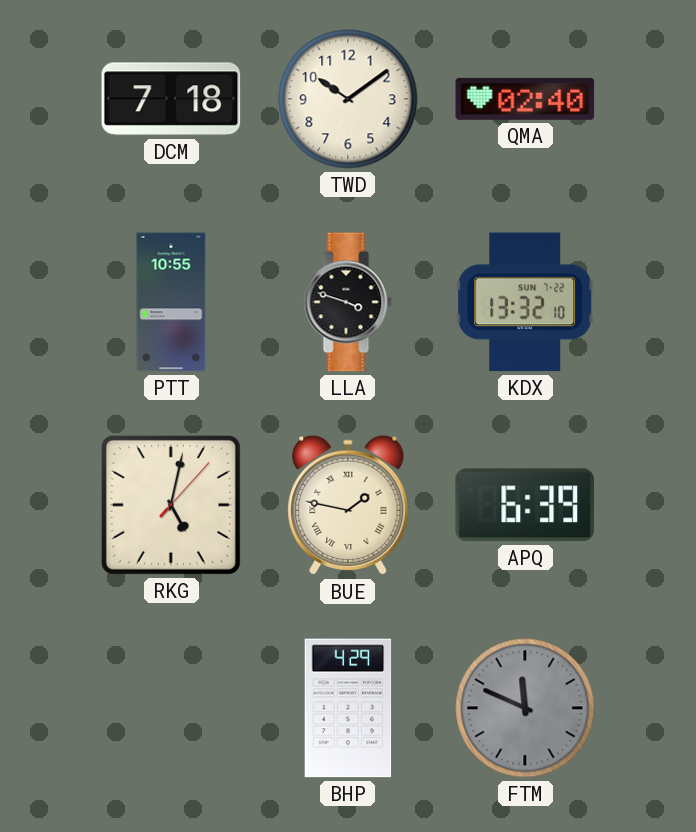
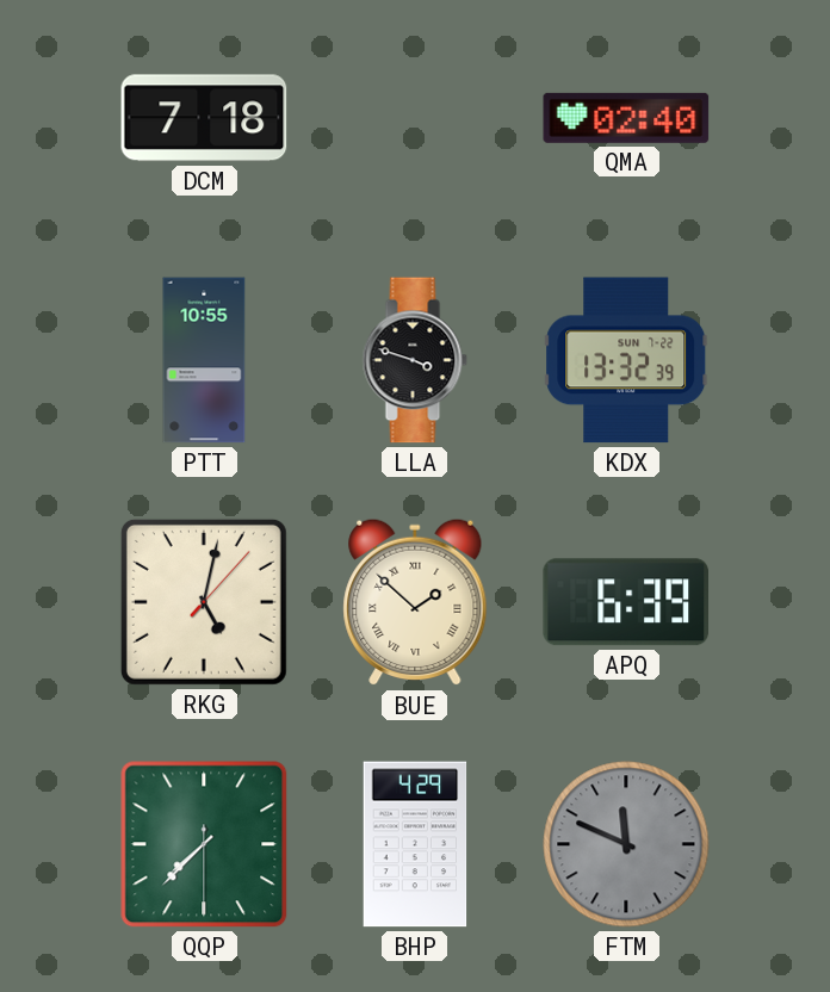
TWD: 10:09 -> none (348, 99)
KDX: 13:32:10 -> 13:32:39 (626, 360)
BUE: 1:47 -> 1:52 (415, 602)
QQP: none -> 7:37 (204, 844)
